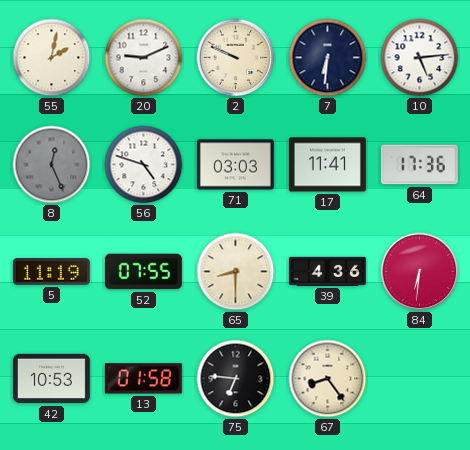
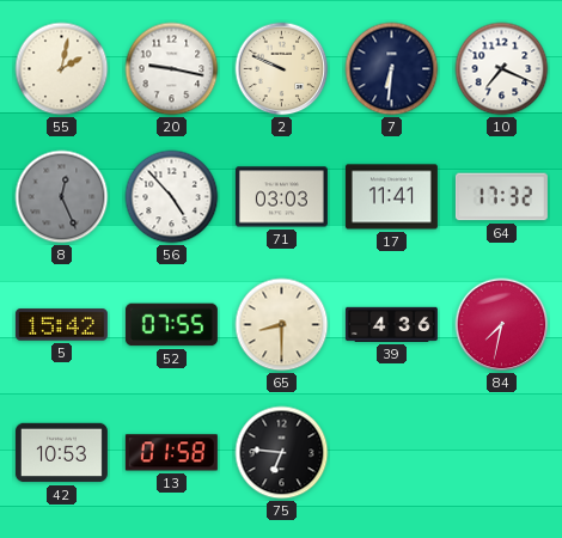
20: 9:11 -> 9:17 (172, 69)
10: 5:14 -> 7:19 (502, 69)
56: 4:48 -> 4:53 (172, 197)
64: 17:36 -> 17:32 (501, 197)
5: 11:19 -> 15:42 (61, 325)
84: 6:31 -> 7:32 (502, 325)
67: 8:24 -> none (328, 379)
